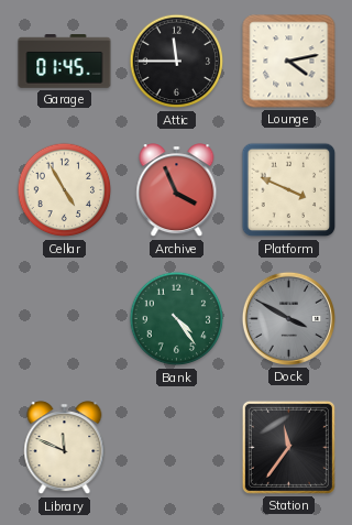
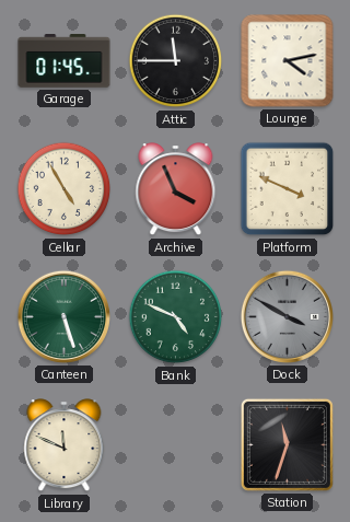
Canteen: none -> 5:27 (63, 316)
Bank: 4:24 -> 4:49 (176, 317)
Station: 11:36 -> 11:33 (287, 444)
